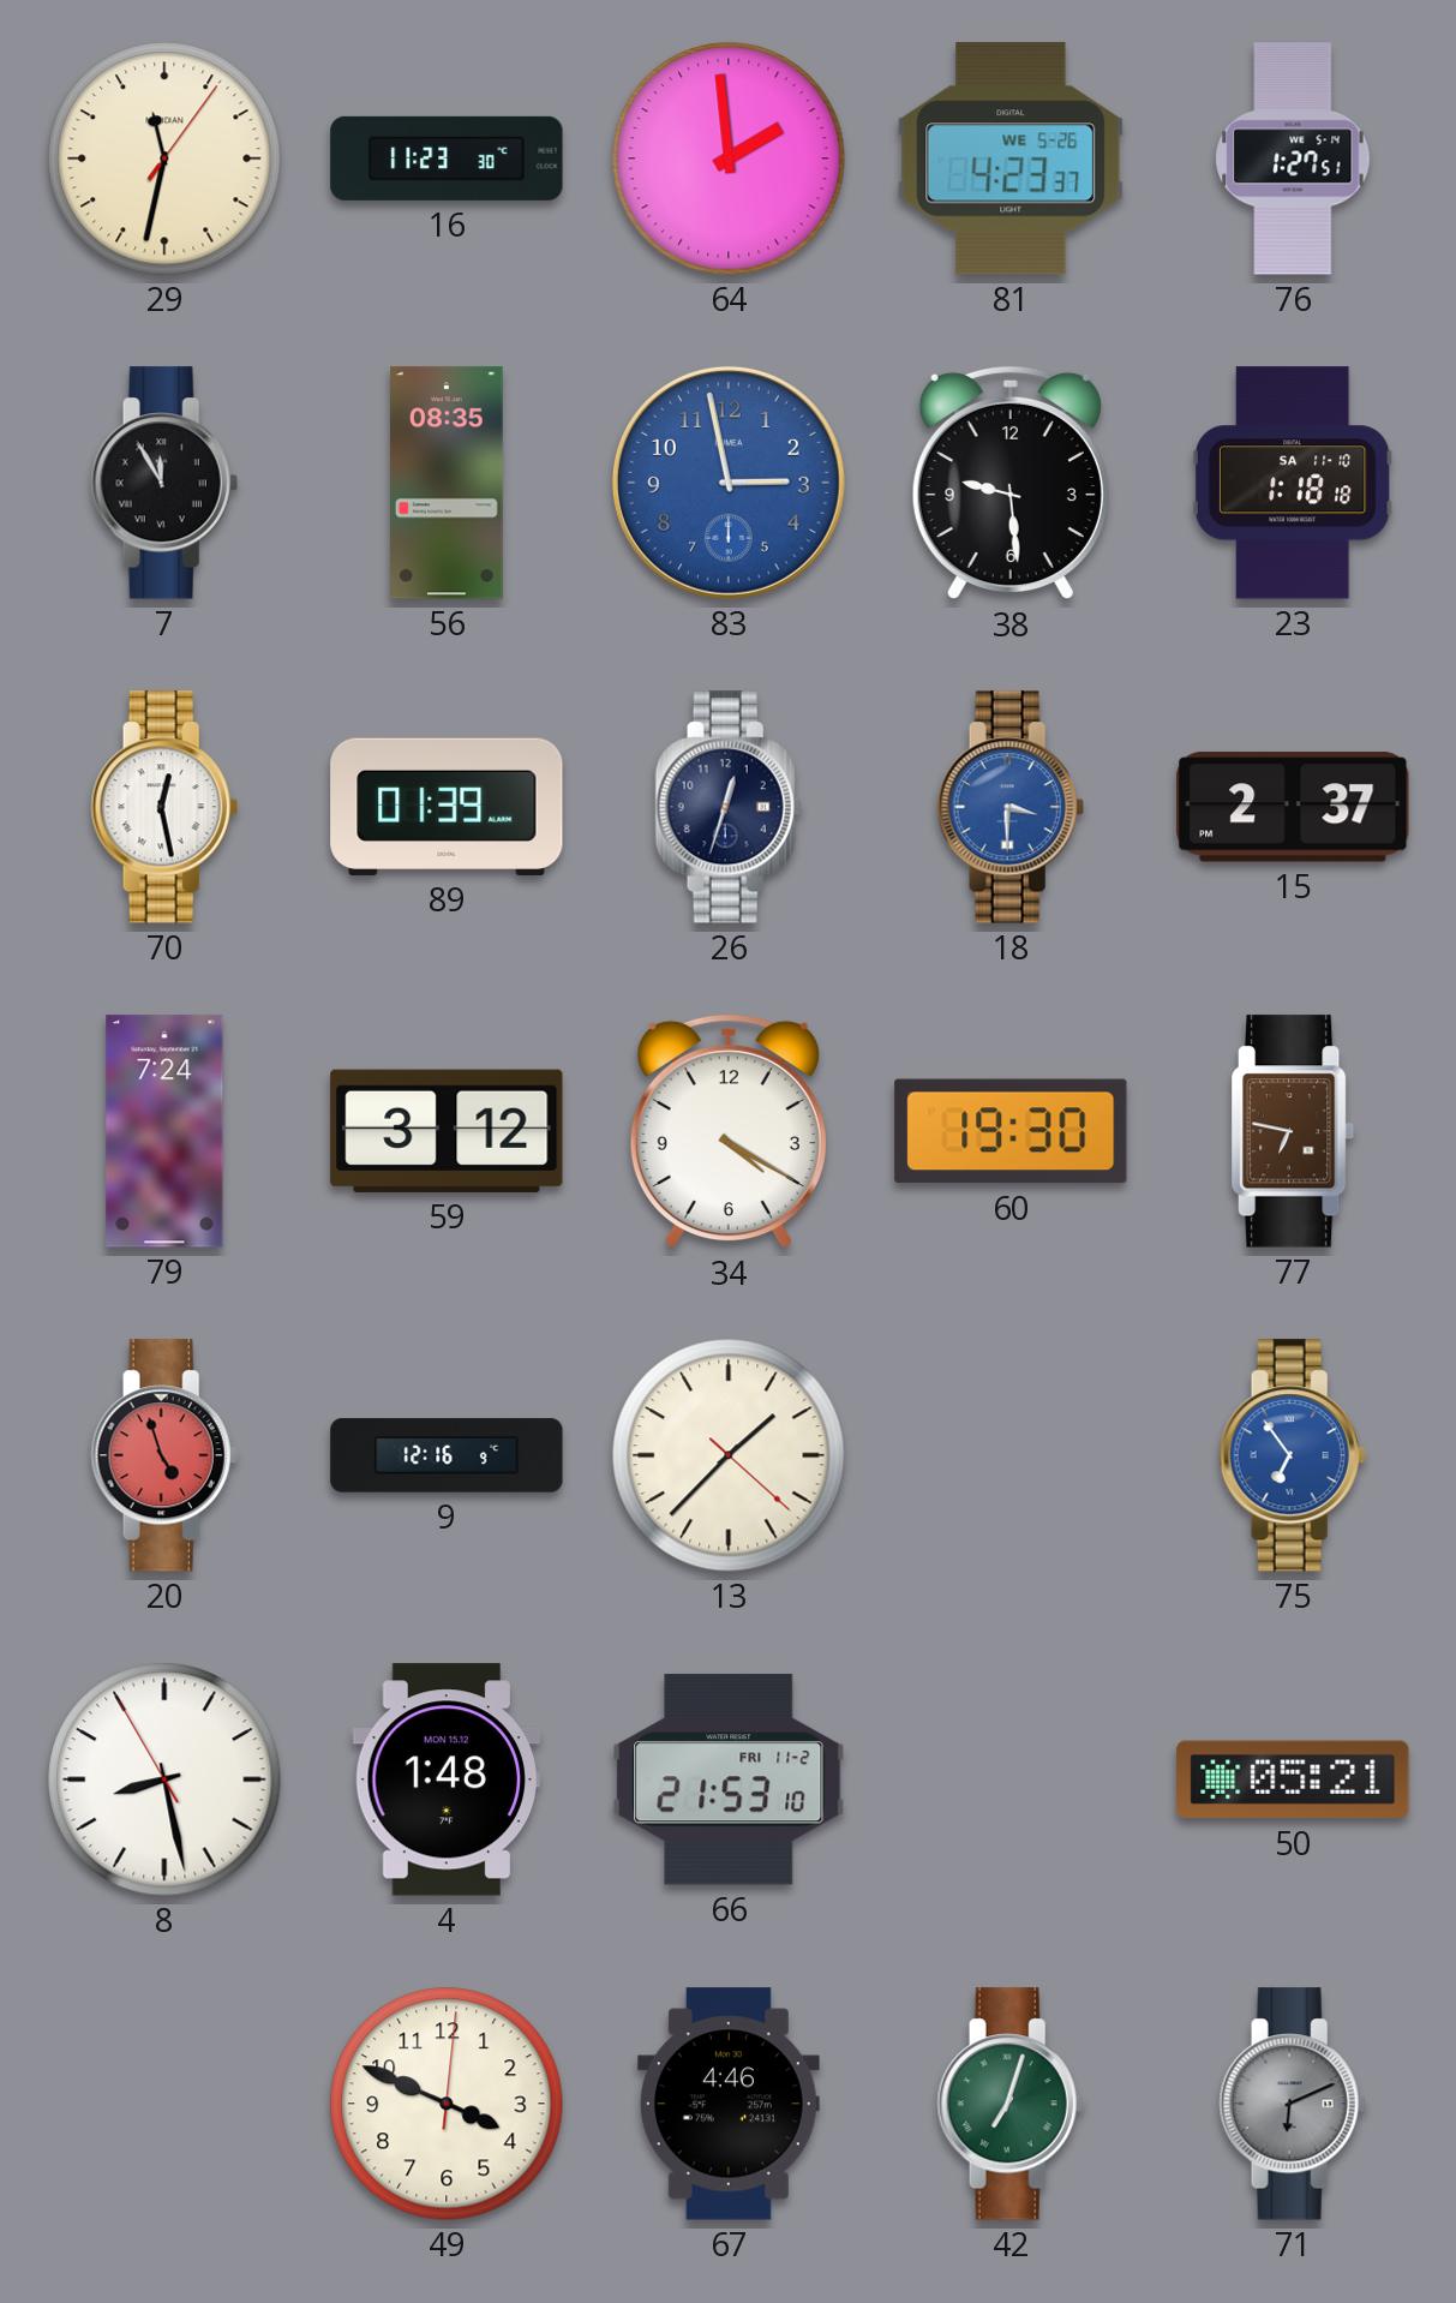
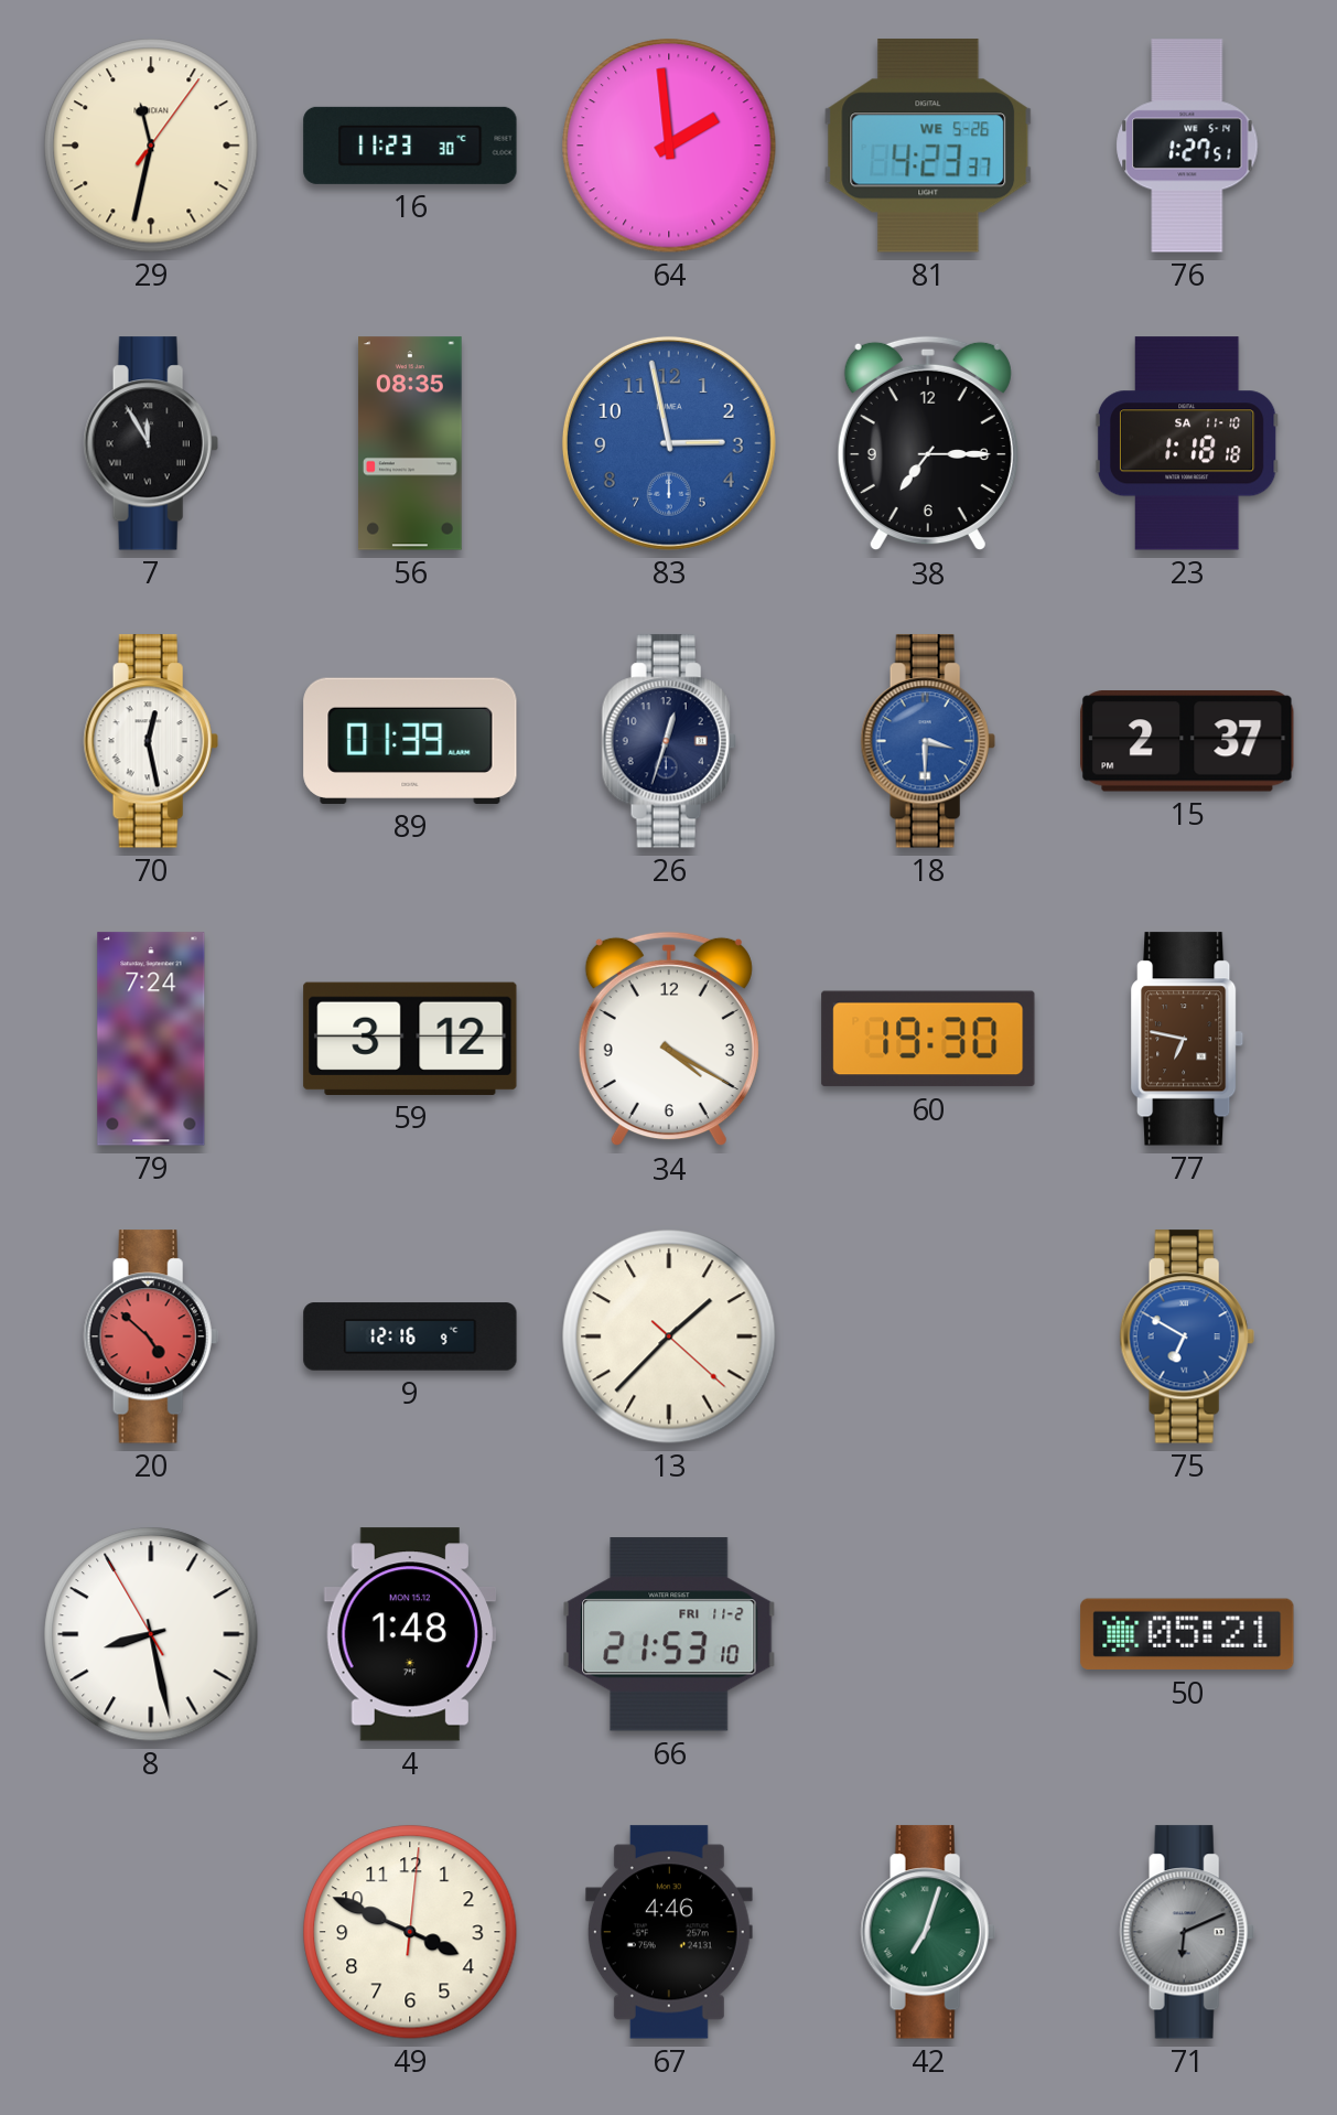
38: 9:29 -> 7:15 (928, 443)
20: 4:57 -> 4:52 (151, 1336)
75: 6:54 -> 6:50 (1187, 1336)
